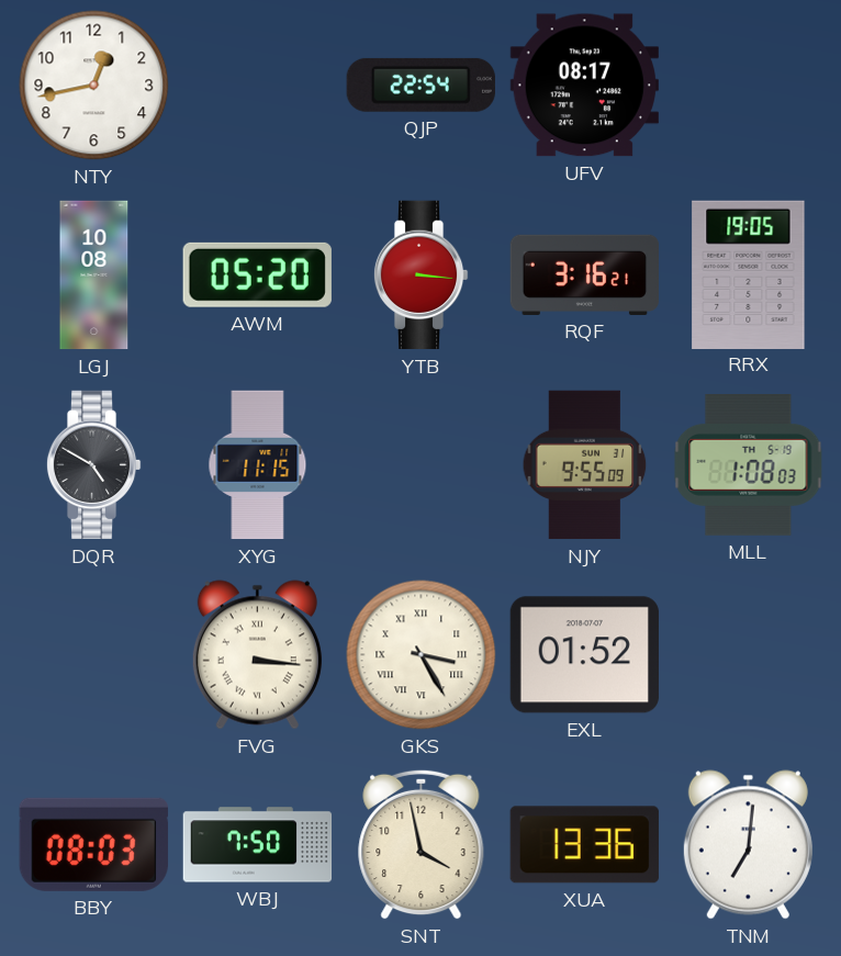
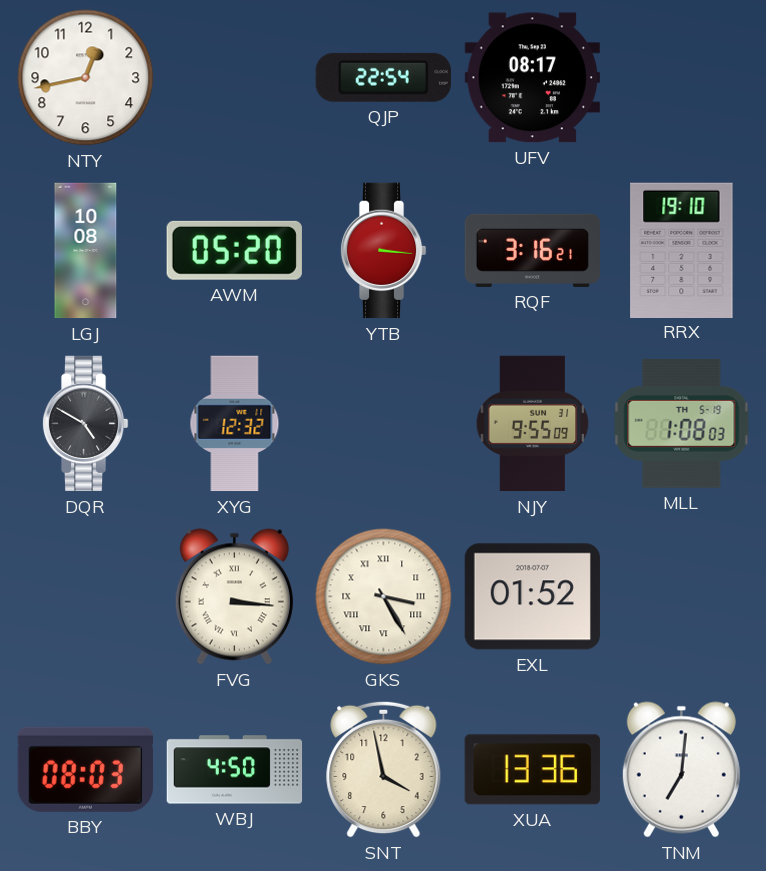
RRX: 19:05 -> 19:10 (682, 250)
XYG: 11:15 -> 12:32 (235, 424)
WBJ: 7:50 -> 4:50 (235, 770)
